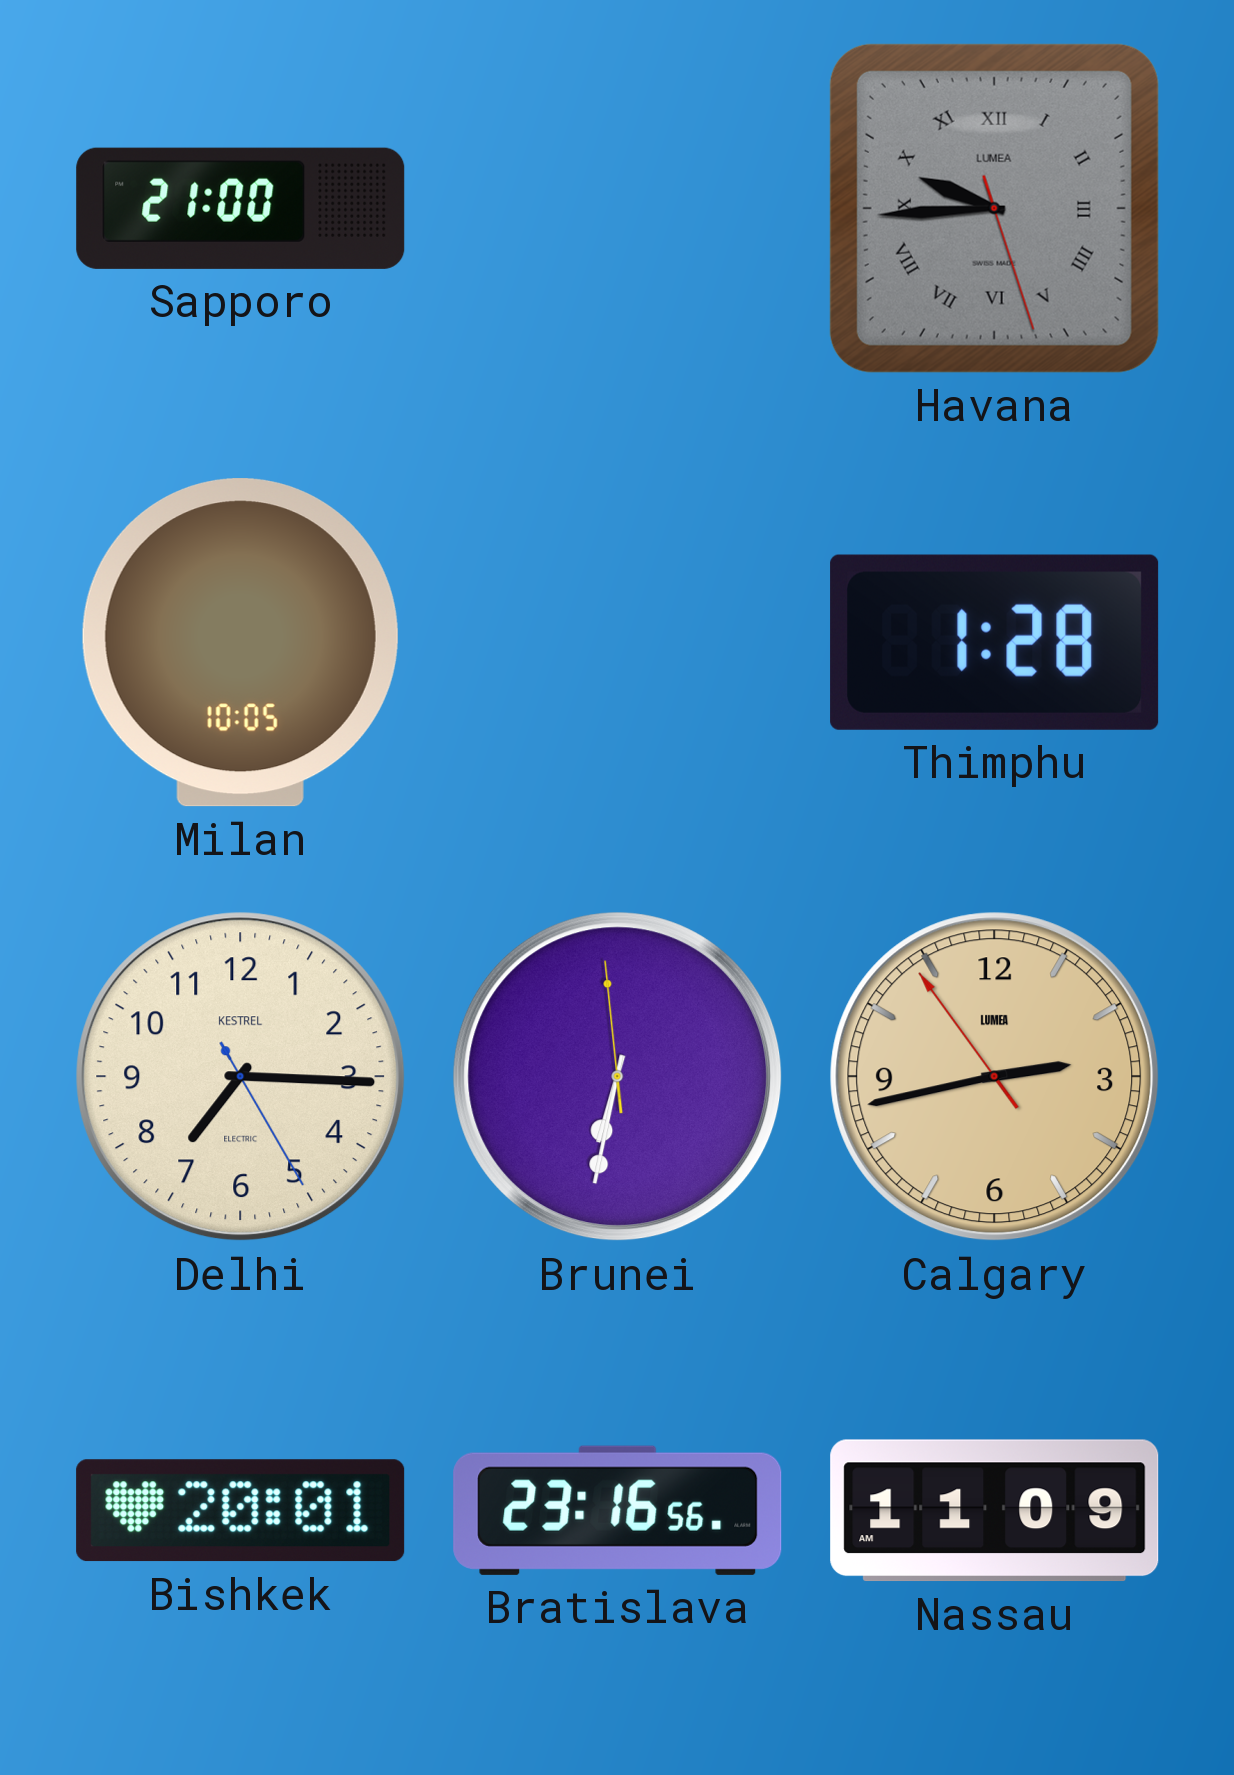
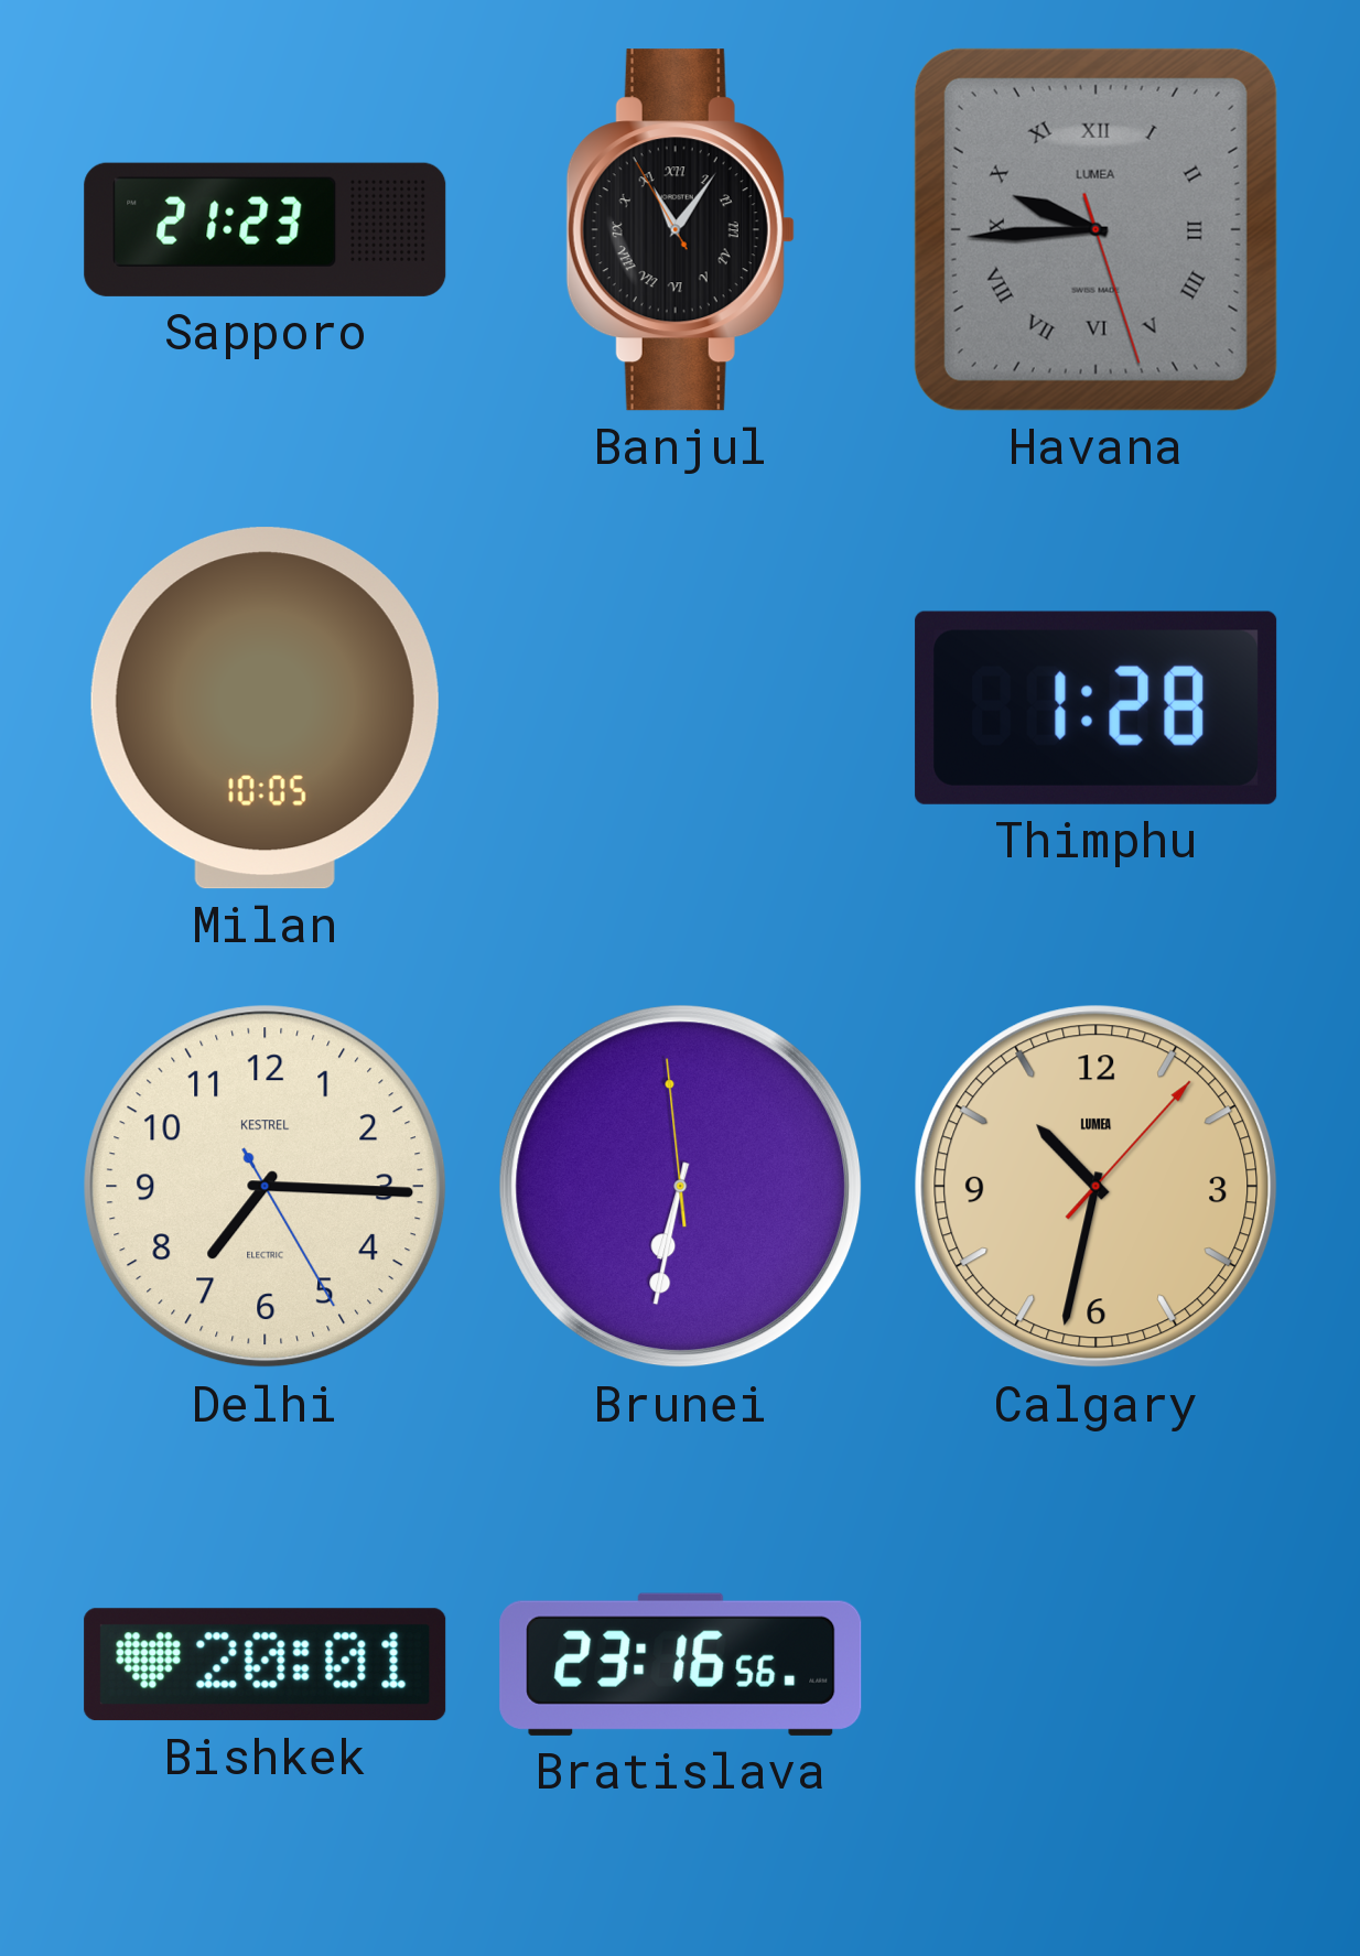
Sapporo: 21:00 -> 21:23 (266, 229)
Banjul: none -> 11:05 (680, 230)
Calgary: 2:42 -> 10:32 (1097, 1187)
Nassau: 11:09 -> none (995, 1511)
